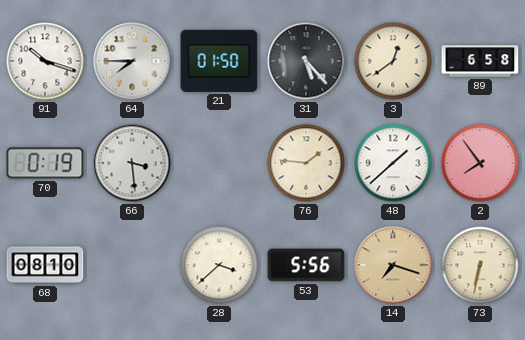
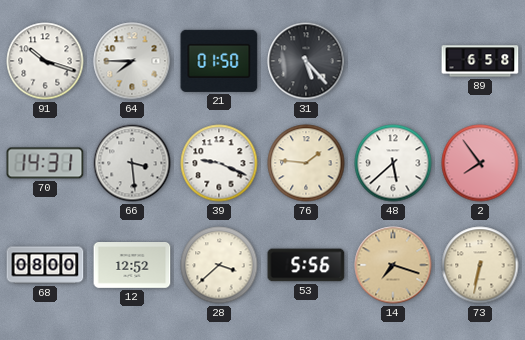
3: 12:39 -> none (393, 61)
70: 0:19 -> 14:31 (45, 163)
39: none -> 9:19 (219, 163)
48: 1:38 -> 5:38 (393, 163)
68: 08:10 -> 08:00 (45, 265)
12: none -> 12:52 (132, 266)
